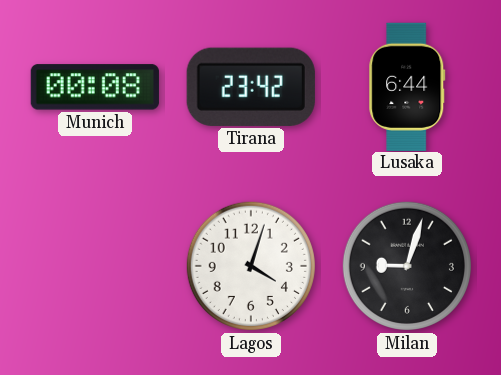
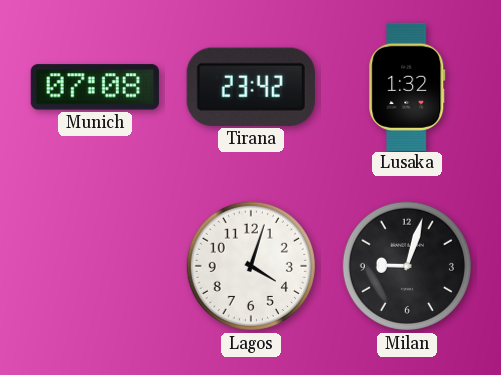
Munich: 00:08 -> 07:08 (95, 87)
Lusaka: 6:44 -> 1:32 (407, 86)
